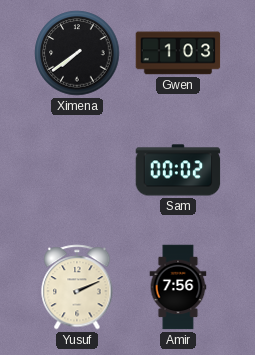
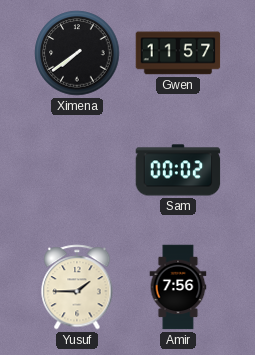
Gwen: 1:03 -> 11:57 (178, 53)
Yusuf: 2:11 -> 1:45 (77, 287)
